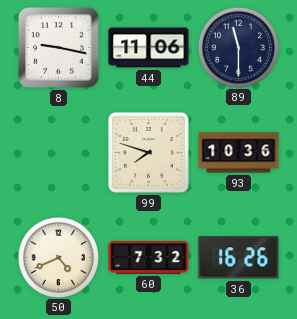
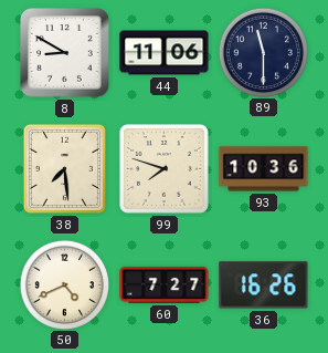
8: 9:17 -> 8:50 (65, 53)
38: none -> 7:29 (64, 168)
60: 7:32 -> 7:27 (165, 284)
